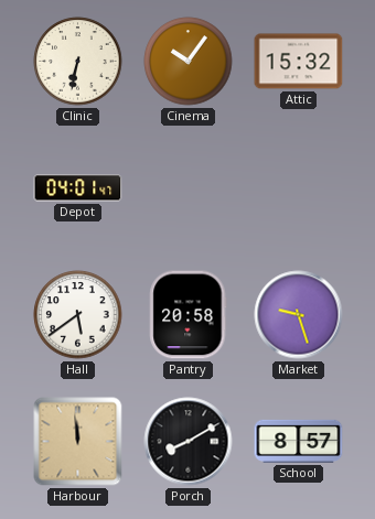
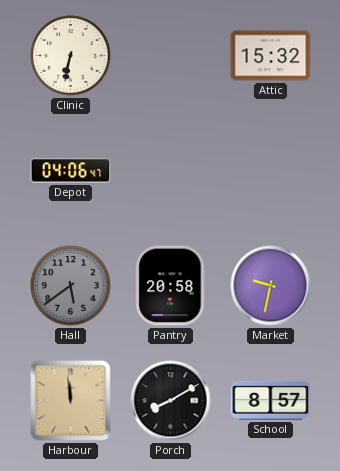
Cinema: 10:06 -> none (189, 62)
Depot: 04:01 -> 04:06 (71, 171)
Hall dial: white -> grey (71, 286)
Market: 9:27 -> 9:32 (271, 286)
